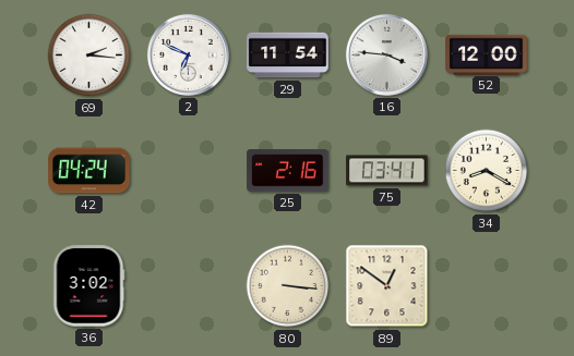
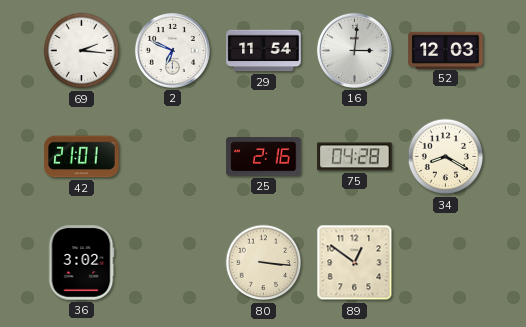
16: 3:46 -> 3:01 (354, 50)
52: 12:00 -> 12:03 (446, 50)
42: 04:24 -> 21:01 (82, 157)
75: 03:41 -> 04:28 (355, 157)
